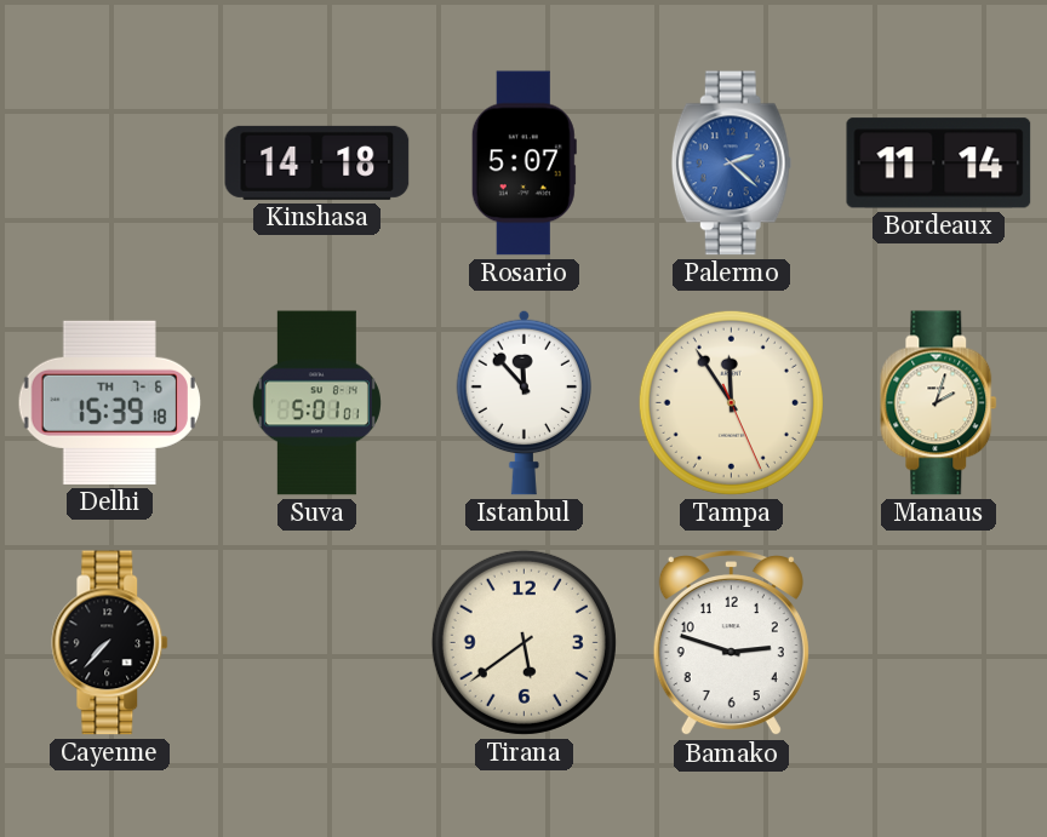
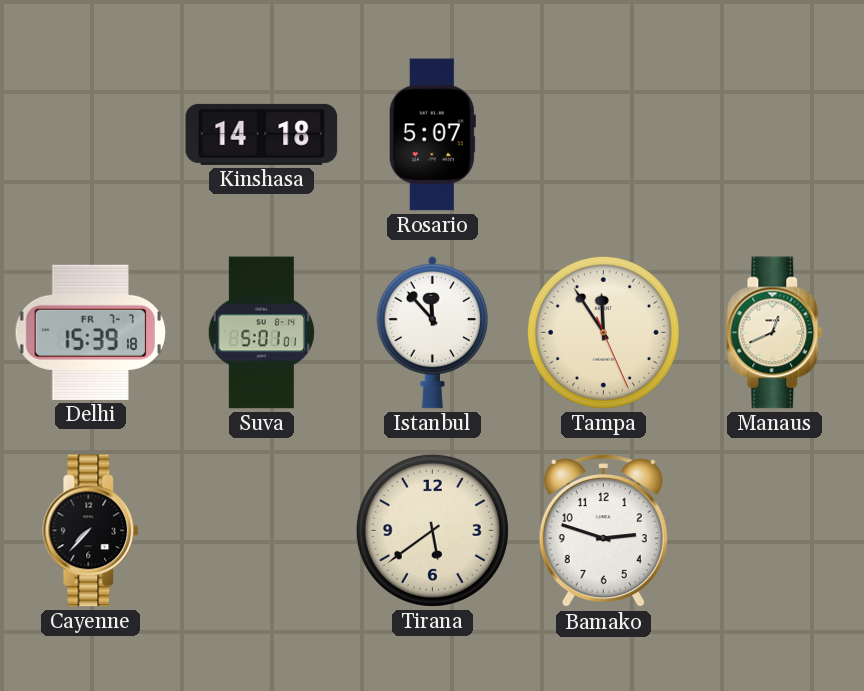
Palermo: 2:22 -> none (731, 164)
Bordeaux: 11:14 -> none (939, 164)
Delhi date: TH 7-6 -> FR 7-7 (90, 332)
Manaus: 2:03 -> 12:41 (775, 333)
